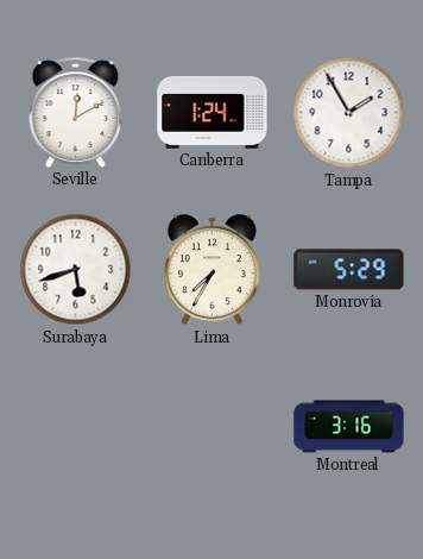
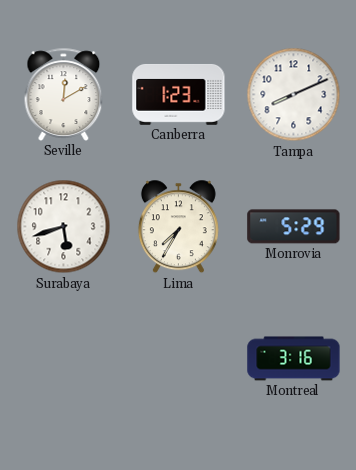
Canberra: 1:24 -> 1:23 (179, 94)
Tampa: 1:55 -> 8:11 (294, 95)
